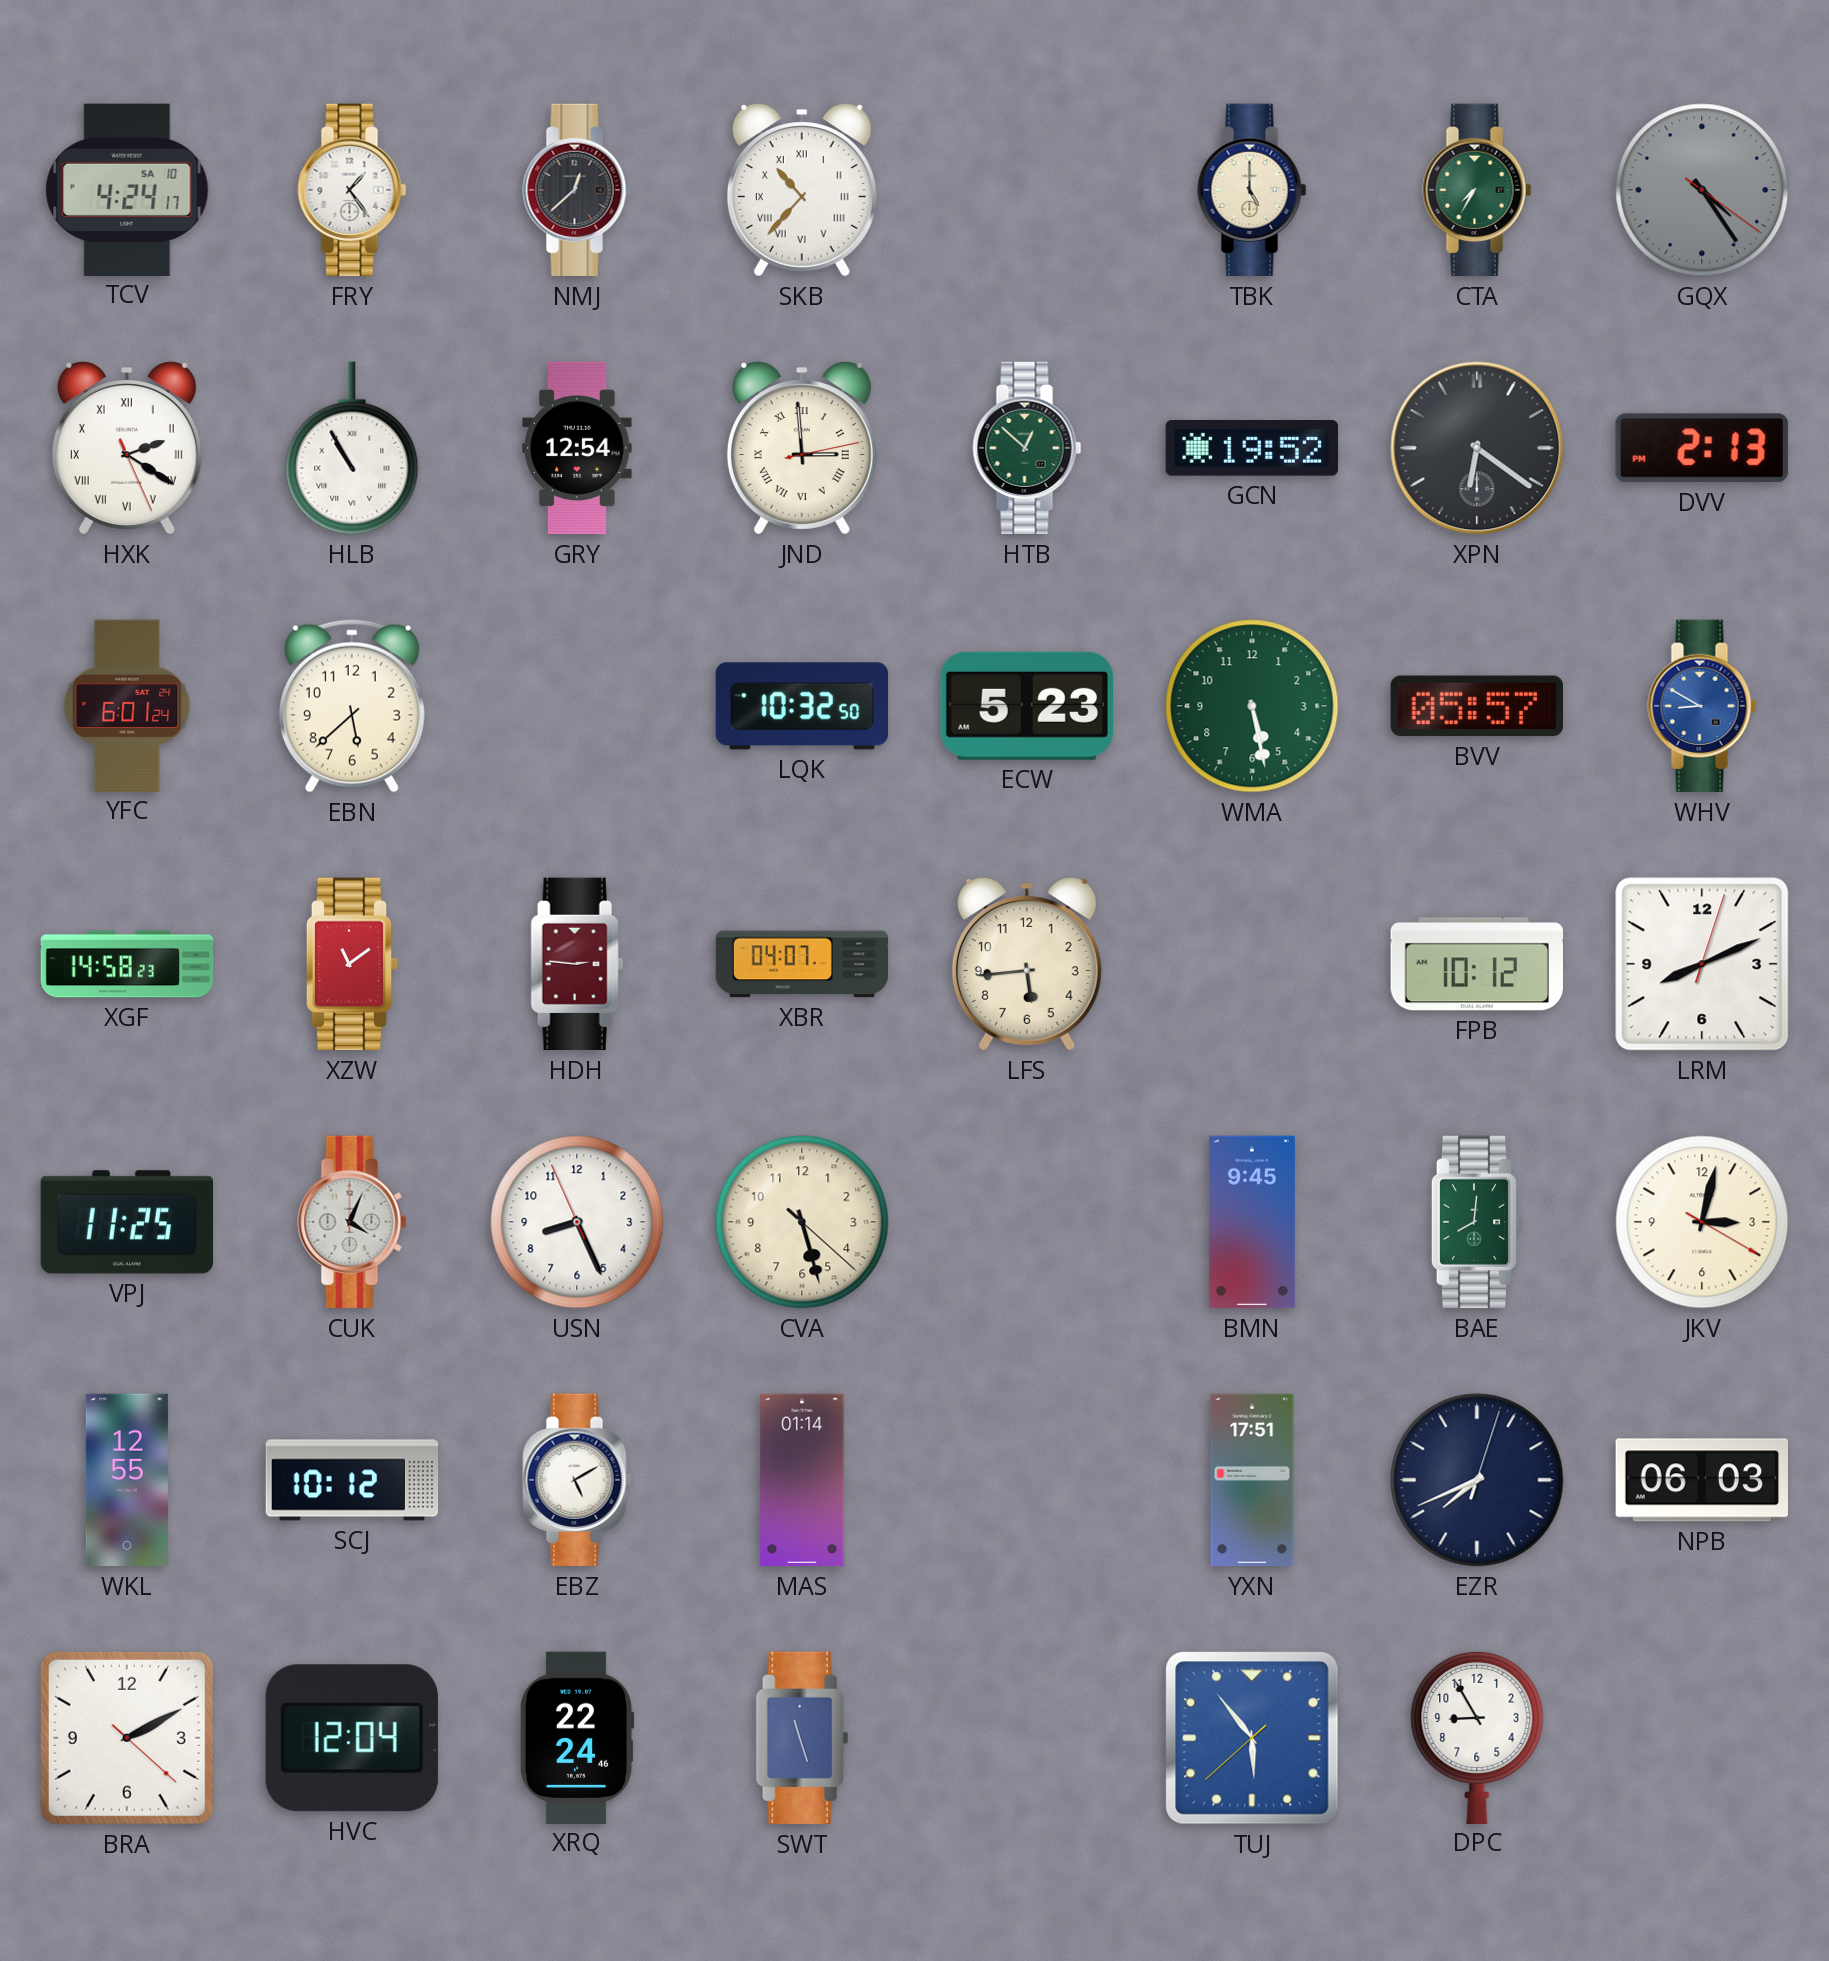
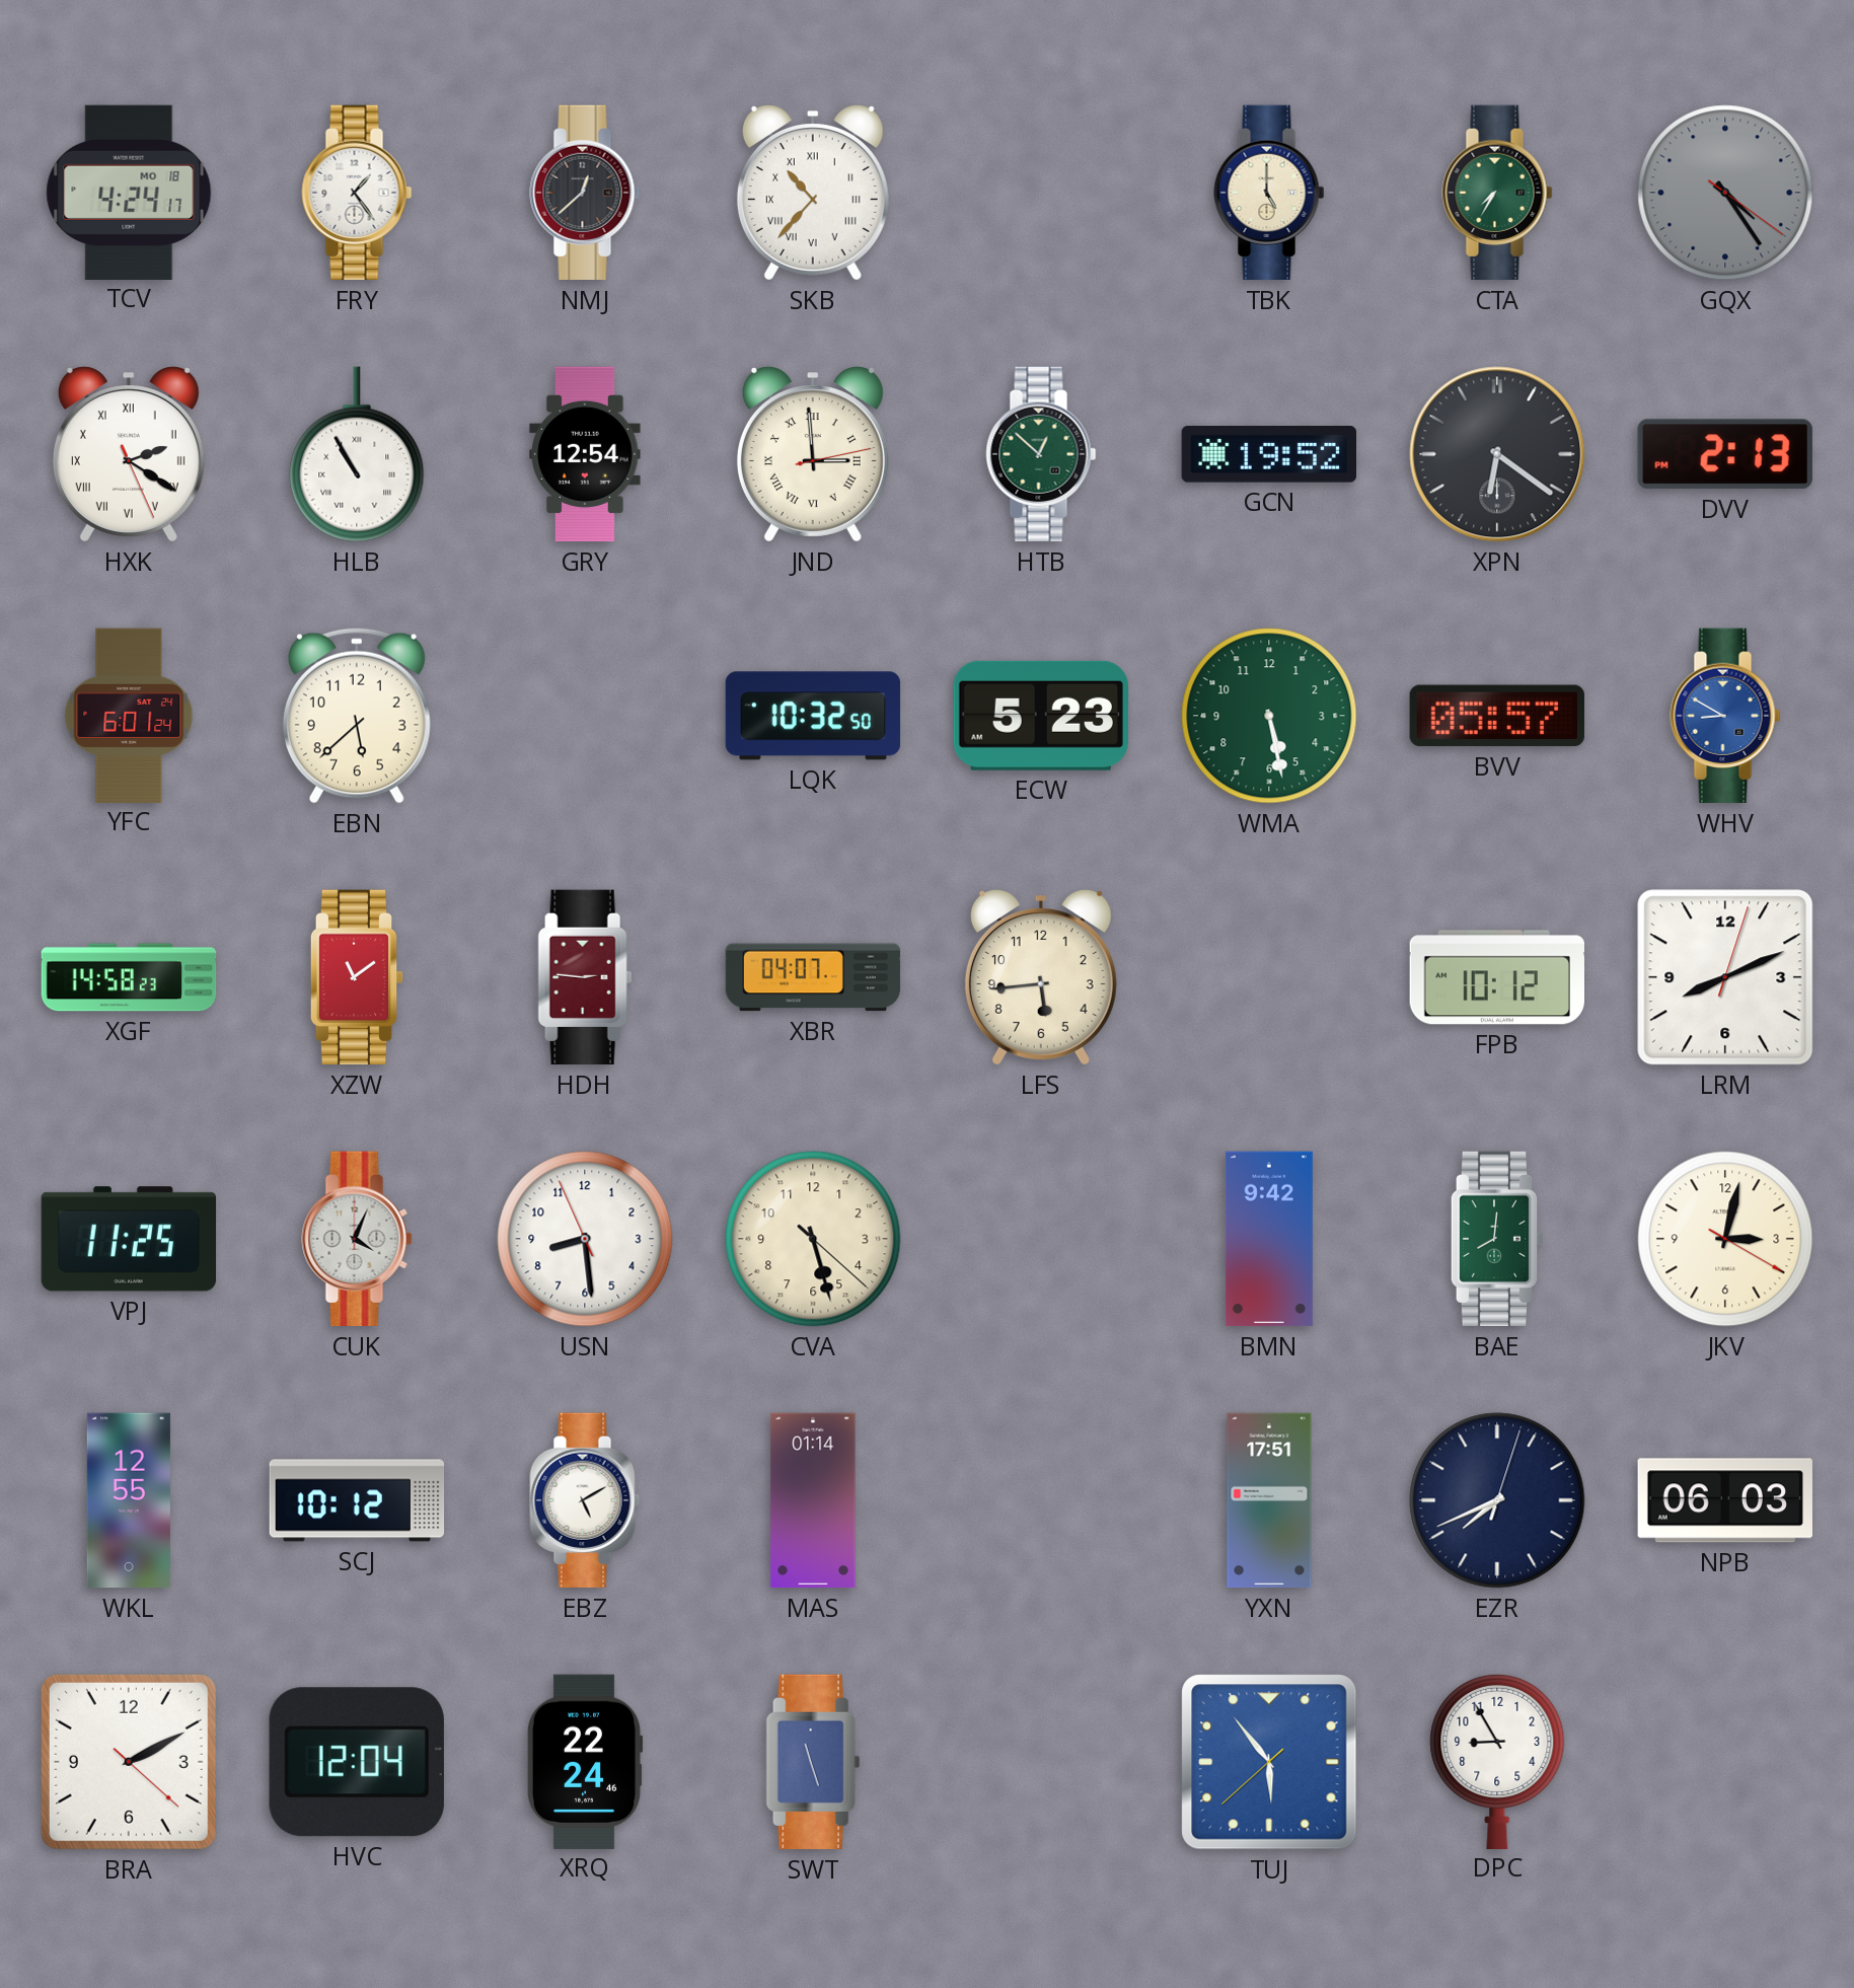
TCV date: SA 10 -> MO 18 (129, 192)
USN: 8:25 -> 8:28 (585, 1239)
BMN: 9:45 -> 9:42 (1269, 1239)
